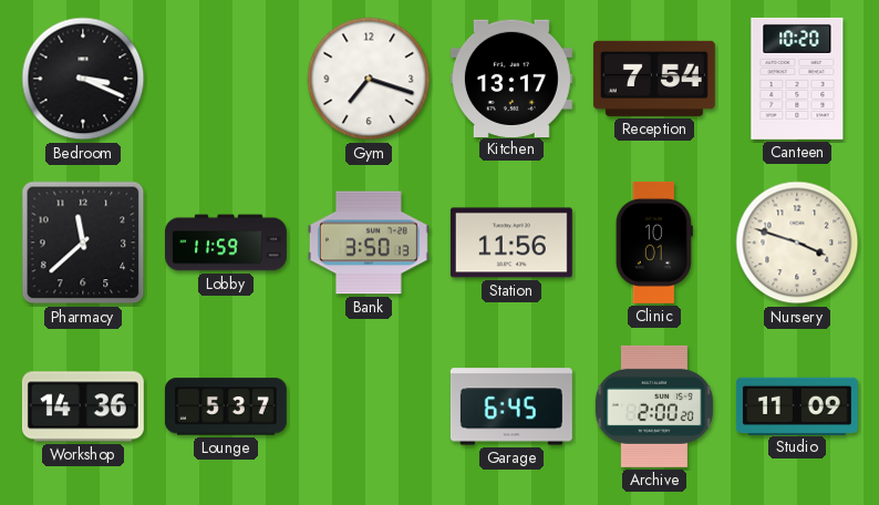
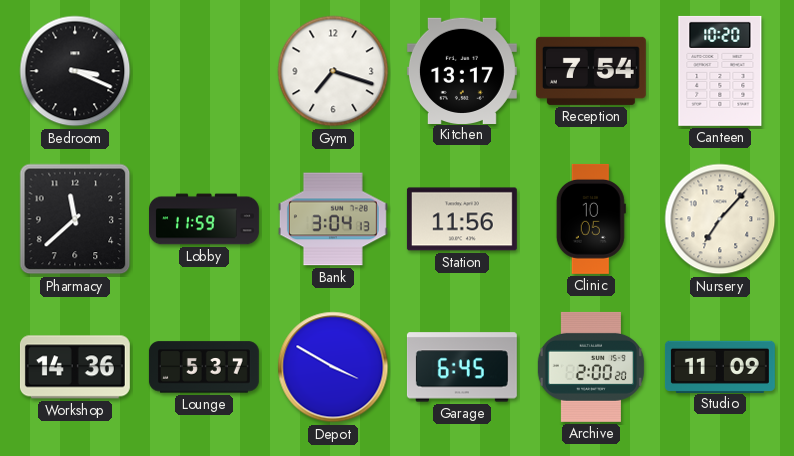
Bank: 3:50 -> 3:04 (333, 219)
Clinic: 10:01 -> 10:05 (591, 219)
Nursery: 3:48 -> 7:07 (720, 219)
Depot: none -> 3:50 (333, 367)
